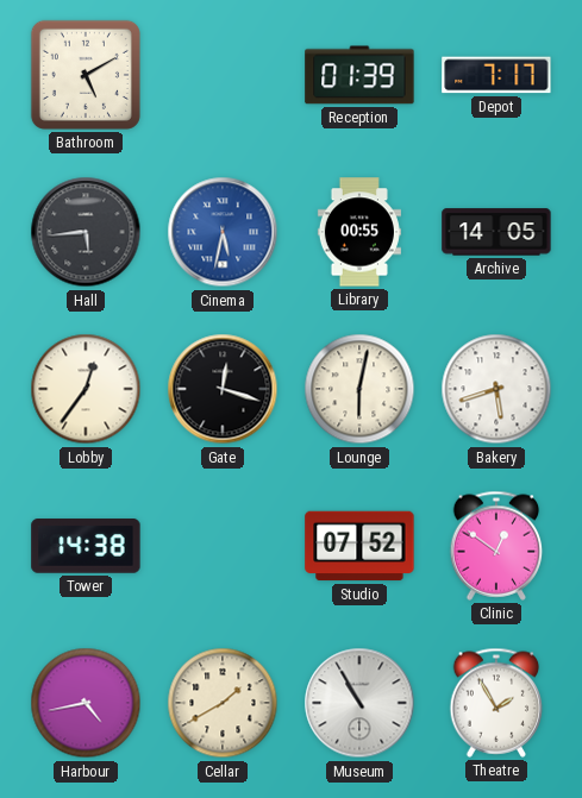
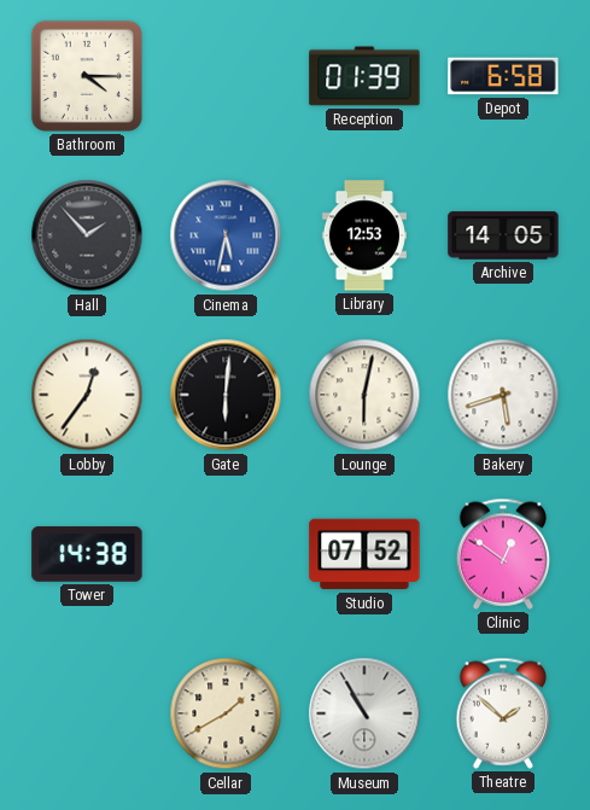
Bathroom: 5:10 -> 4:15 (87, 76)
Depot: 7:17 -> 6:58 (503, 76)
Hall: 5:44 -> 1:53 (87, 235)
Library: 00:55 -> 12:53 (364, 235)
Gate: 12:18 -> 6:01 (226, 395)
Harbour: 4:43 -> none (86, 703)
Theatre: 1:55 -> 1:52 (503, 713)
